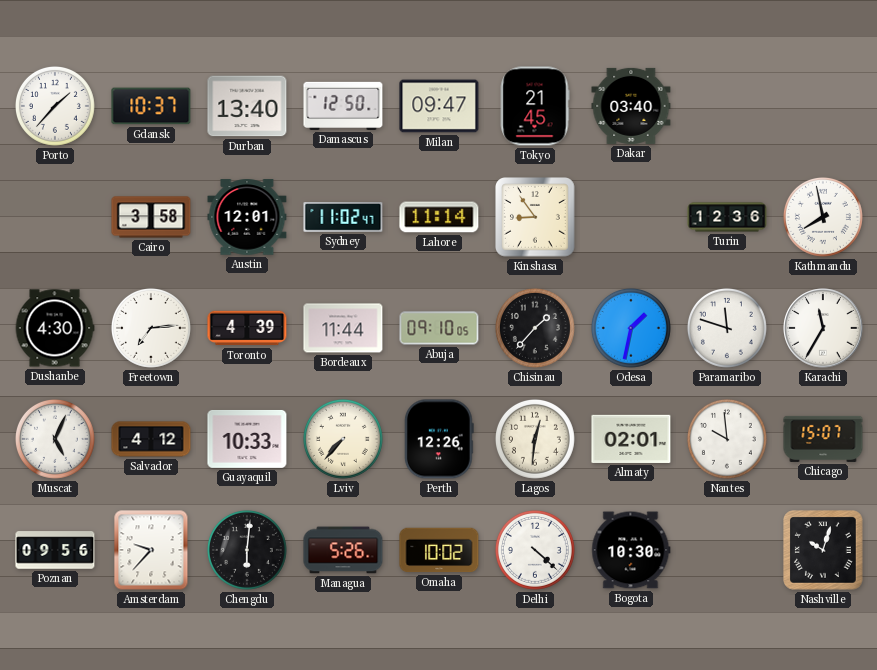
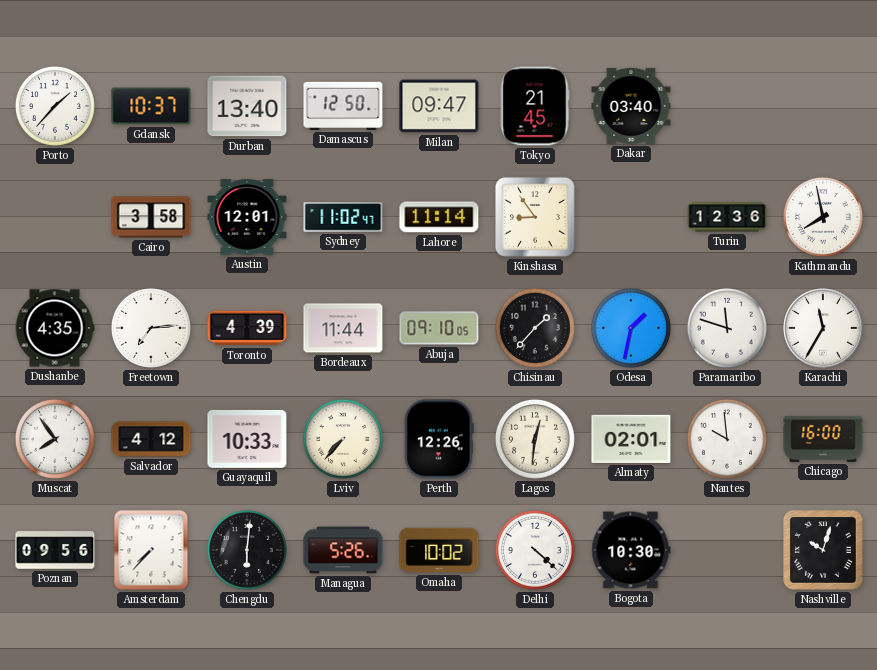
Dushanbe: 4:30 -> 4:35 (55, 328)
Muscat: 5:04 -> 7:54 (55, 439)
Chicago: 15:07 -> 16:00 (823, 439)
Amsterdam: 9:37 -> 7:37 (151, 550)
